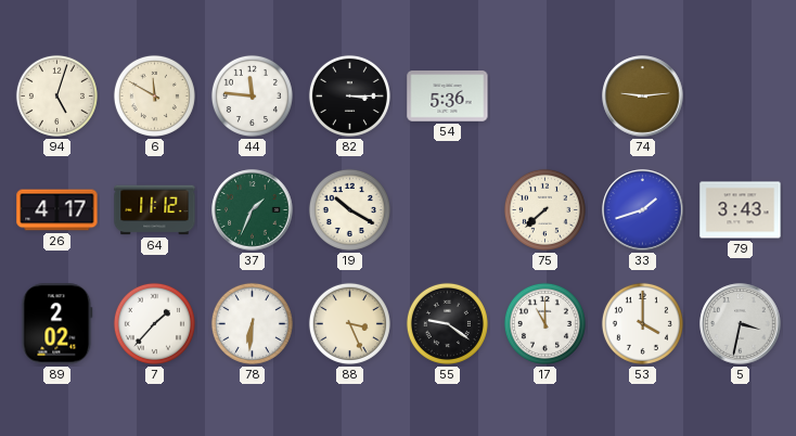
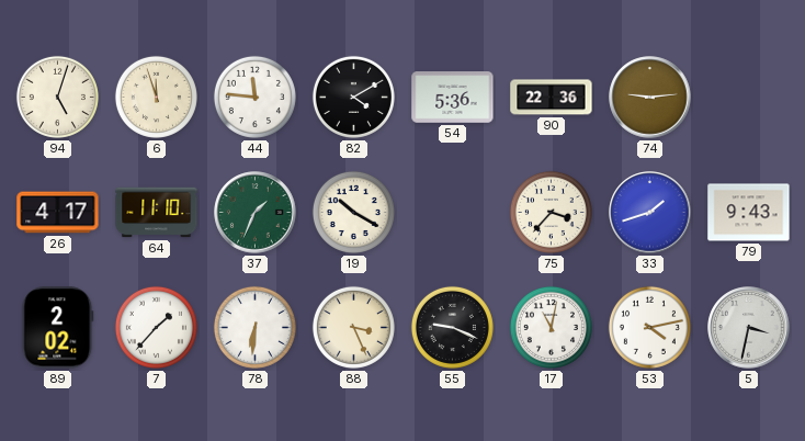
6: 11:50 -> 11:57 (156, 97)
82: 3:15 -> 4:10 (353, 97)
90: none -> 22:36 (552, 98)
64: 11:12 -> 11:10 (157, 213)
75: 7:38 -> 3:37 (551, 212)
79: 3:43 -> 9:43 (749, 213)
55: 9:21 -> 9:19 (452, 327)
17: 11:00 -> 11:02 (551, 327)
53: 4:00 -> 4:13 (649, 327)
